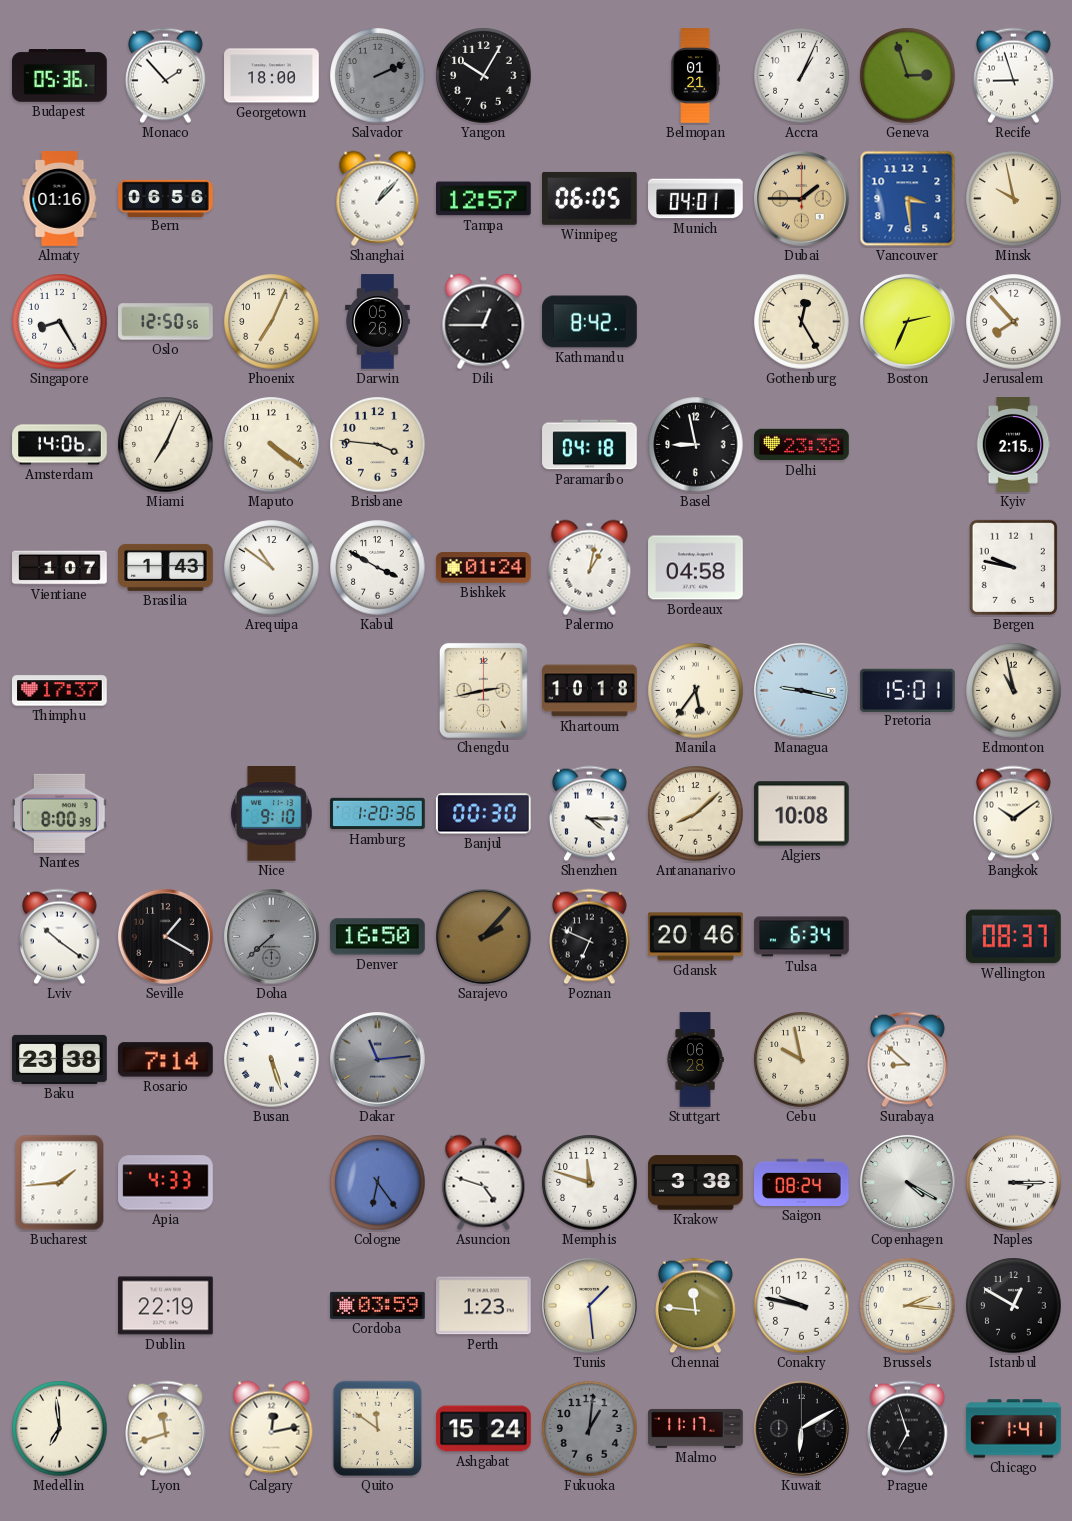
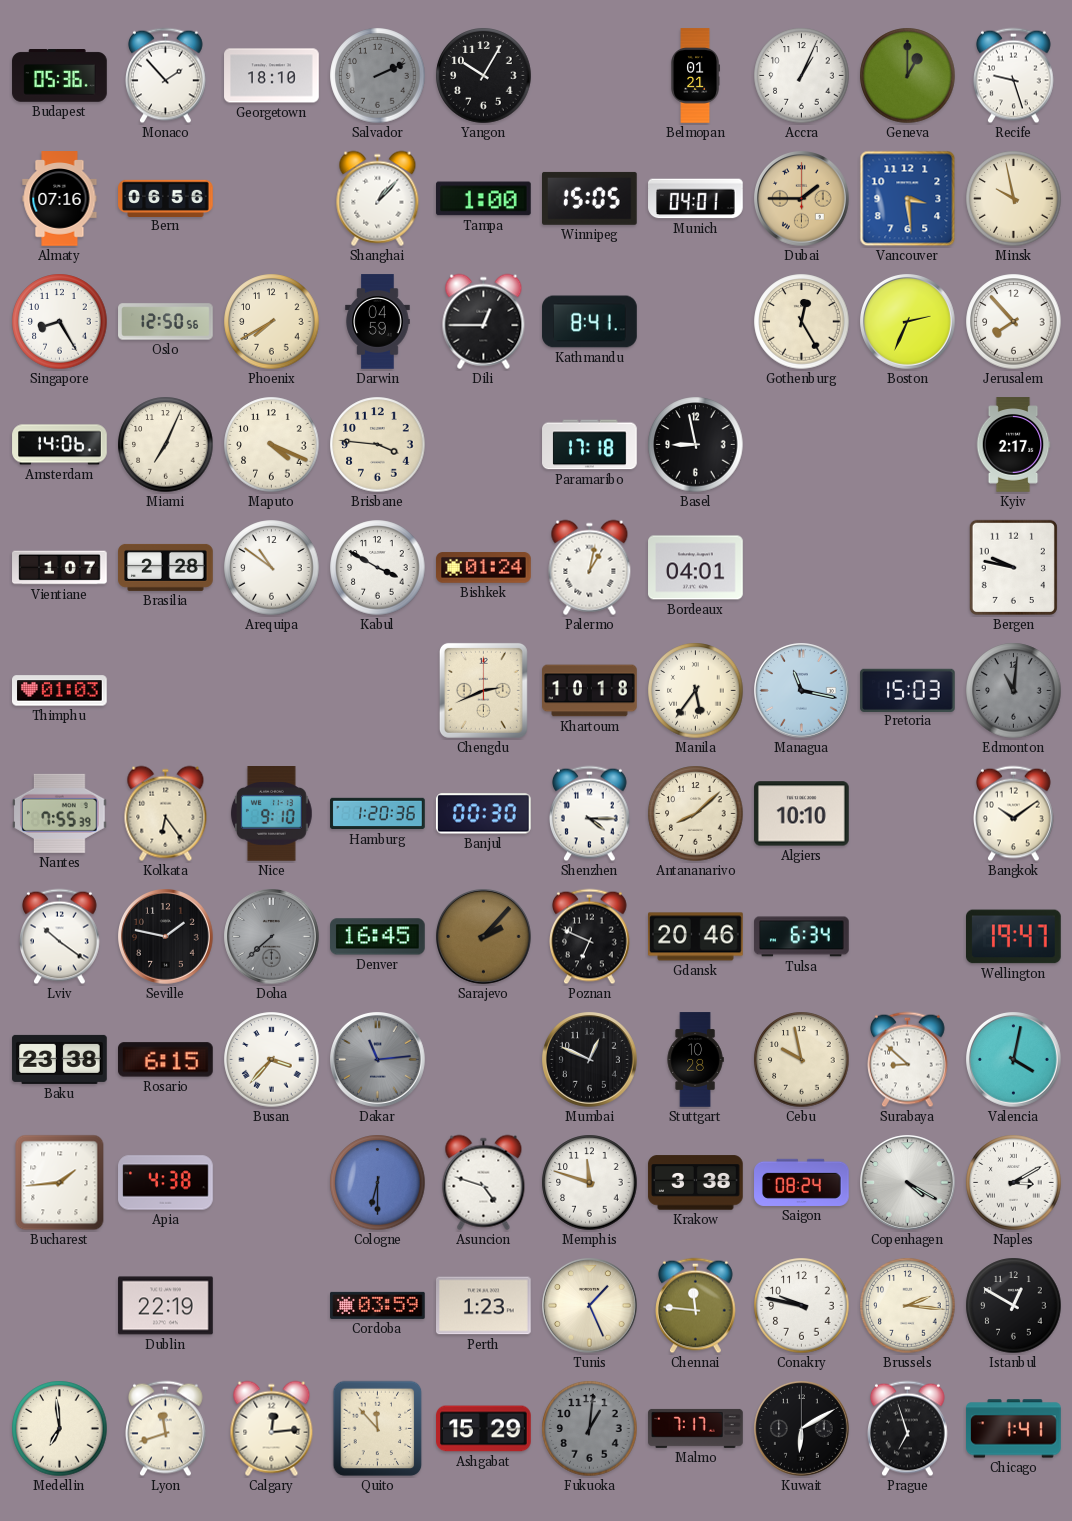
Georgetown: 18:00 -> 18:10 (272, 76)
Geneva: 2:57 -> 1:00 (908, 76)
Recife: 8:57 -> 9:27 (1014, 76)
Almaty: 01:16 -> 07:16 (60, 199)
Tampa: 12:57 -> 1:00 (484, 199)
Winnipeg: 06:05 -> 15:05 (590, 198)
Phoenix: 7:04 -> 7:40 (272, 322)
Darwin: 05:26 -> 04:59 (378, 322)
Kathmandu: 8:42 -> 8:41 (590, 322)
Maputo: 4:21 -> 4:19 (272, 445)
Paramaribo: 04:18 -> 17:18 (590, 445)
Delhi: 23:38 -> none (802, 445)
Kyiv: 2:15 -> 2:17 (1013, 445)
Brasilia: 1:43 -> 2:28 (166, 567)
Bordeaux: 04:58 -> 04:01 (696, 568)
Thimphu: 17:37 -> 01:03 (60, 691)
Chengdu: 2:43 -> 2:41 (483, 690)
Managua: 9:17 -> 11:17 (802, 691)
Pretoria: 15:01 -> 15:03 (908, 690)
Edmonton: 10:58 -> 11:01 (1014, 691)
Edmonton dial: cream -> grey (1014, 691)
Nantes: 8:00 -> 7:55 (60, 813)
Kolkata: none -> 6:24 (166, 814)
Algiers: 10:08 -> 10:10 (802, 814)
Seville: 1:20 -> 1:47 (166, 937)
Denver: 16:50 -> 16:45 (378, 937)
Wellington: 08:37 -> 19:47 (1014, 937)
Rosario: 7:14 -> 6:15 (166, 1060)
Busan: 5:27 -> 3:37 (272, 1060)
Mumbai: none -> 12:49 (590, 1060)
Stuttgart: 06:28 -> 10:28 (695, 1060)
Valencia: none -> 4:02 (1014, 1060)
Apia: 4:33 -> 4:38 (166, 1183)
Cologne: 6:24 -> 6:30 (378, 1183)
Naples: 3:15 -> 3:10 (1014, 1183)
Tunis: 1:29 -> 1:26 (590, 1306)
Calgary: 12:13 -> 12:14 (272, 1429)
Quito: 11:51 -> 11:53 (378, 1429)
Ashgabat: 15:24 -> 15:29 (484, 1429)
Malmo: 11:17 -> 7:17 (696, 1428)
